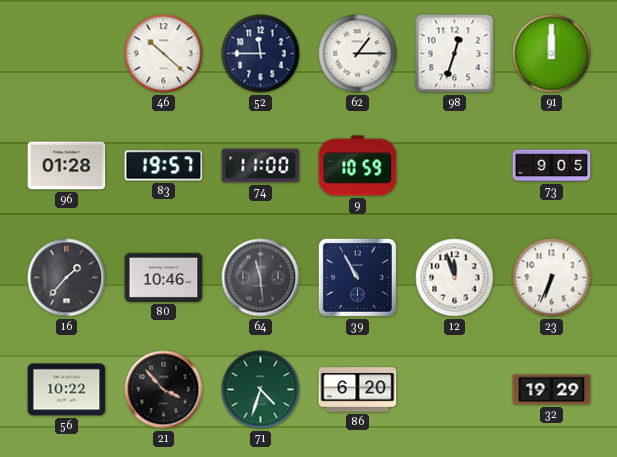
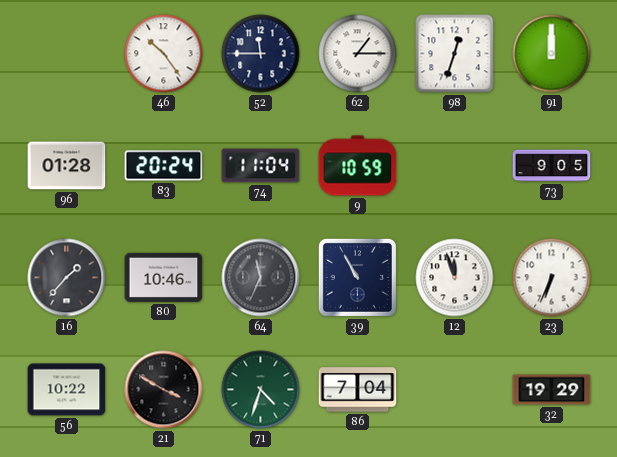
46: 10:22 -> 10:24 (164, 54)
83: 19:57 -> 20:24 (164, 166)
74: 11:00 -> 11:04 (261, 166)
64: 11:29 -> 11:34 (261, 278)
21: 3:53 -> 3:50 (164, 390)
86: 6:20 -> 7:04 (358, 390)
